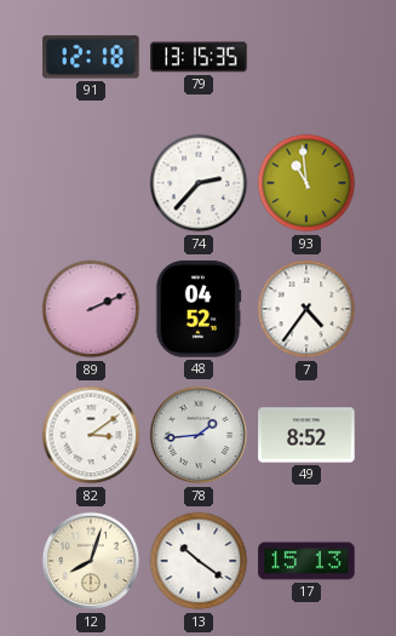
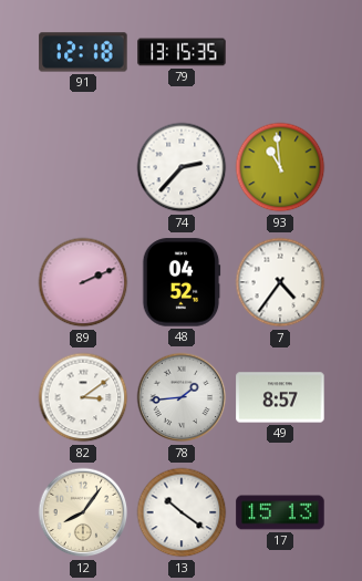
49: 8:52 -> 8:57 (280, 397)
12: 8:03 -> 8:06 (83, 512)
